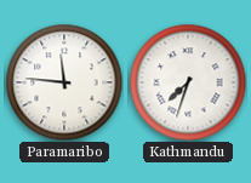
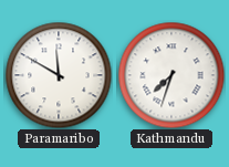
Paramaribo: 11:46 -> 11:50 (59, 75)
